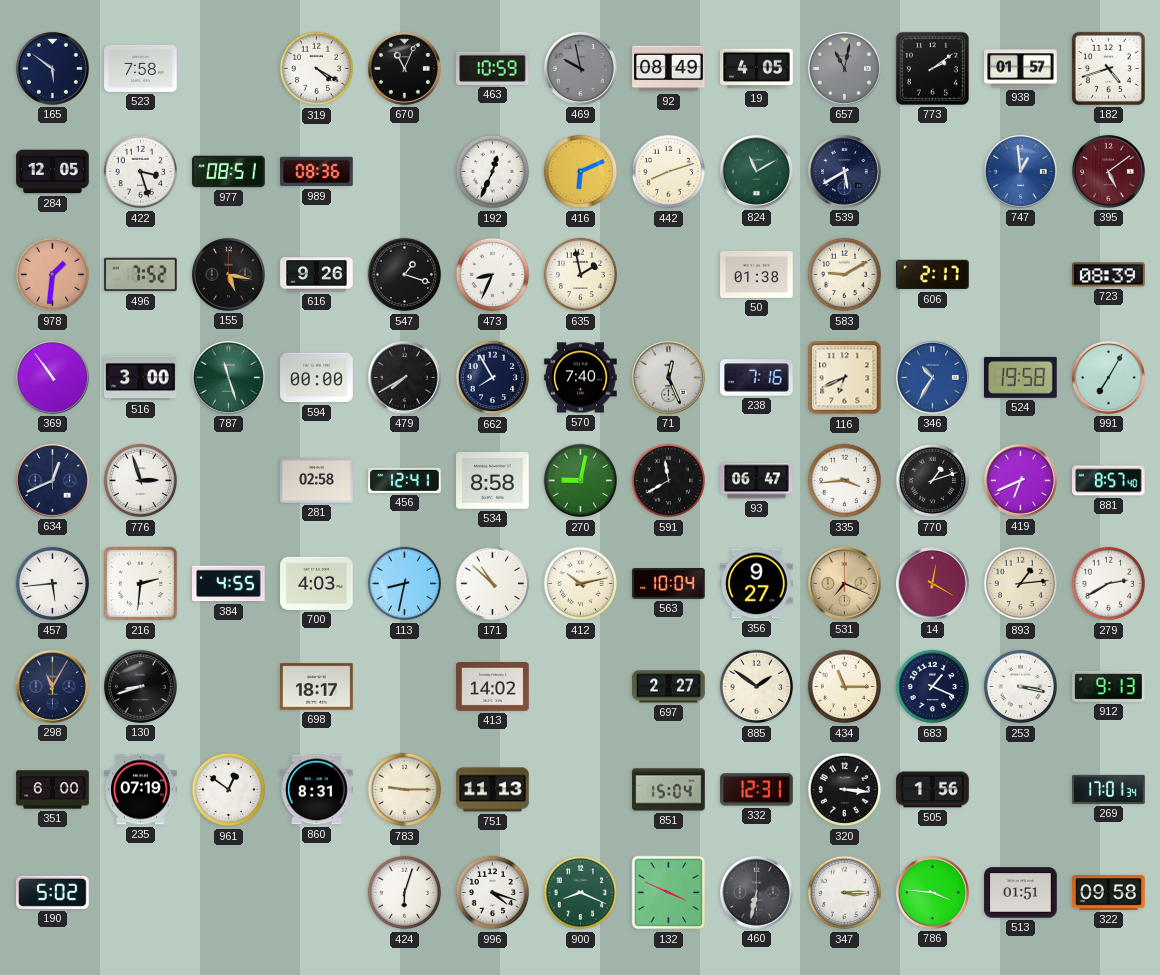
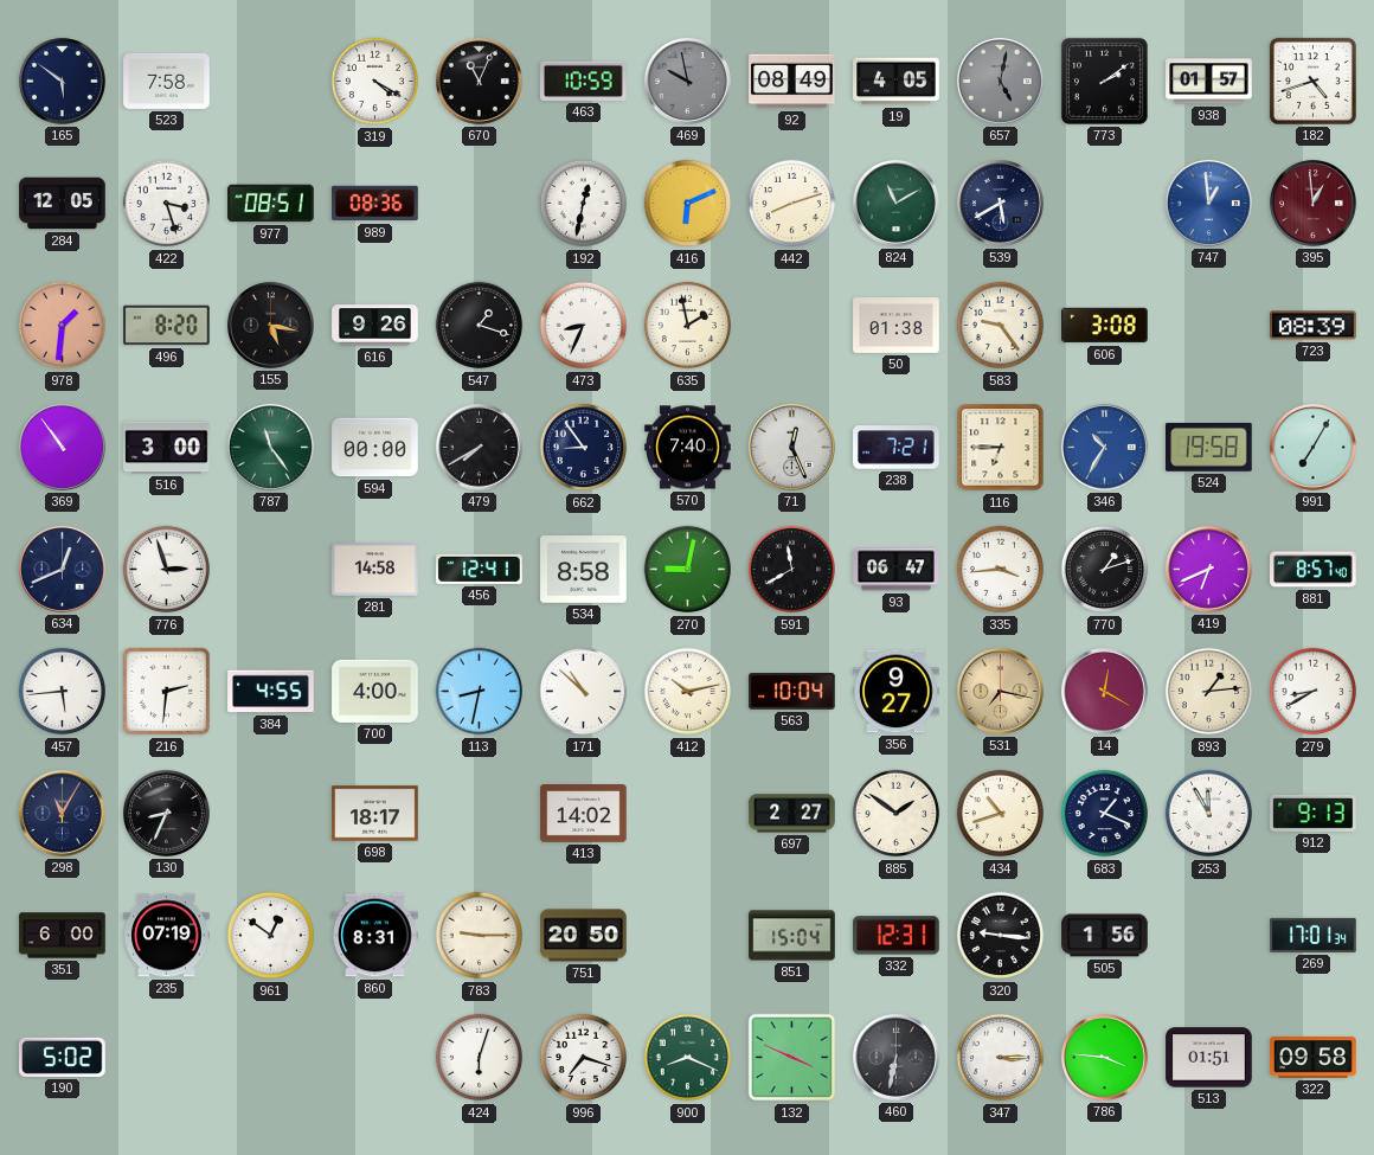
657: 11:02 -> 5:02 (1000, 81)
192: 12:34 -> 12:32 (584, 204)
395: 5:09 -> 12:59 (1312, 203)
496: 7:52 -> 8:20 (167, 326)
583: 9:10 -> 9:24 (1001, 326)
606: 2:17 -> 3:08 (1105, 326)
787: 11:27 -> 11:24 (270, 447)
662: 7:55 -> 8:54 (584, 448)
238: 7:16 -> 7:21 (897, 448)
116: 6:41 -> 6:45 (1001, 448)
281: 02:58 -> 14:58 (375, 570)
700: 4:03 -> 4:00 (375, 691)
531: 7:19 -> 7:17 (1000, 691)
279: 2:40 -> 8:40 (1314, 692)
130: 8:42 -> 8:34 (166, 813)
434: 11:15 -> 10:42 (1001, 814)
253: 3:17 -> 11:55 (1209, 814)
751: 11:13 -> 20:50 (584, 936)
320: 3:16 -> 9:16 (1001, 936)
996: 4:18 -> 7:18 (584, 1058)
